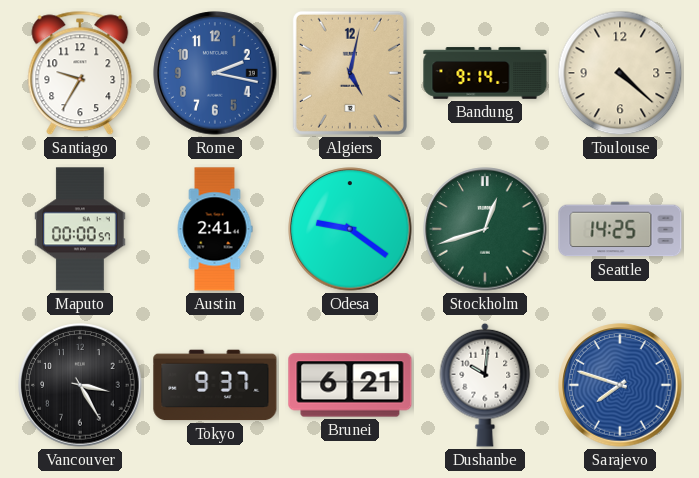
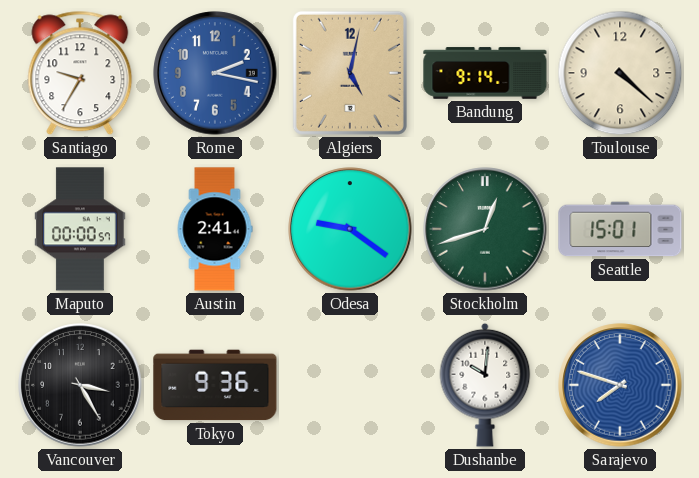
Seattle: 14:25 -> 15:01 (620, 229)
Tokyo: 9:37 -> 9:36 (215, 385)
Brunei: 6:21 -> none (350, 385)
